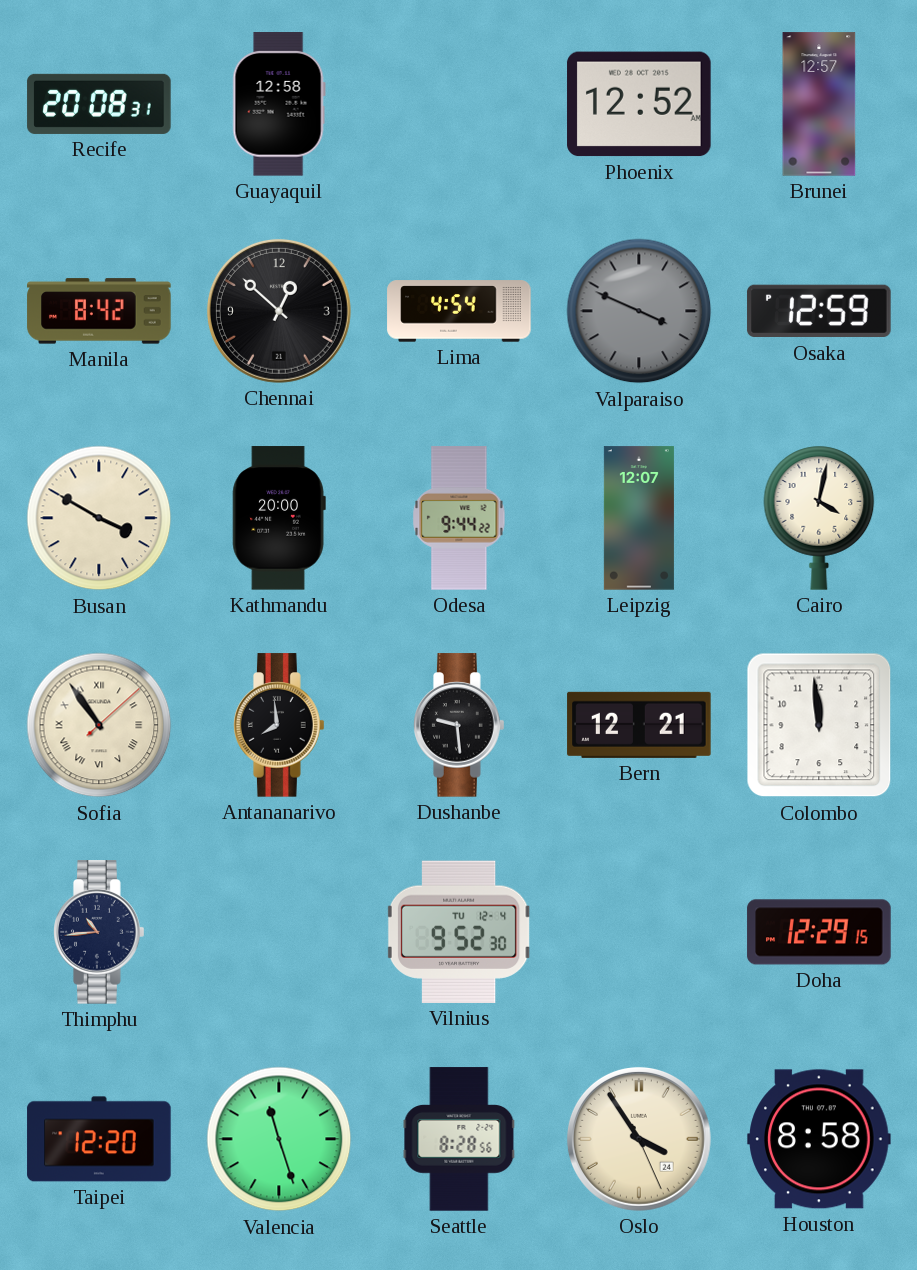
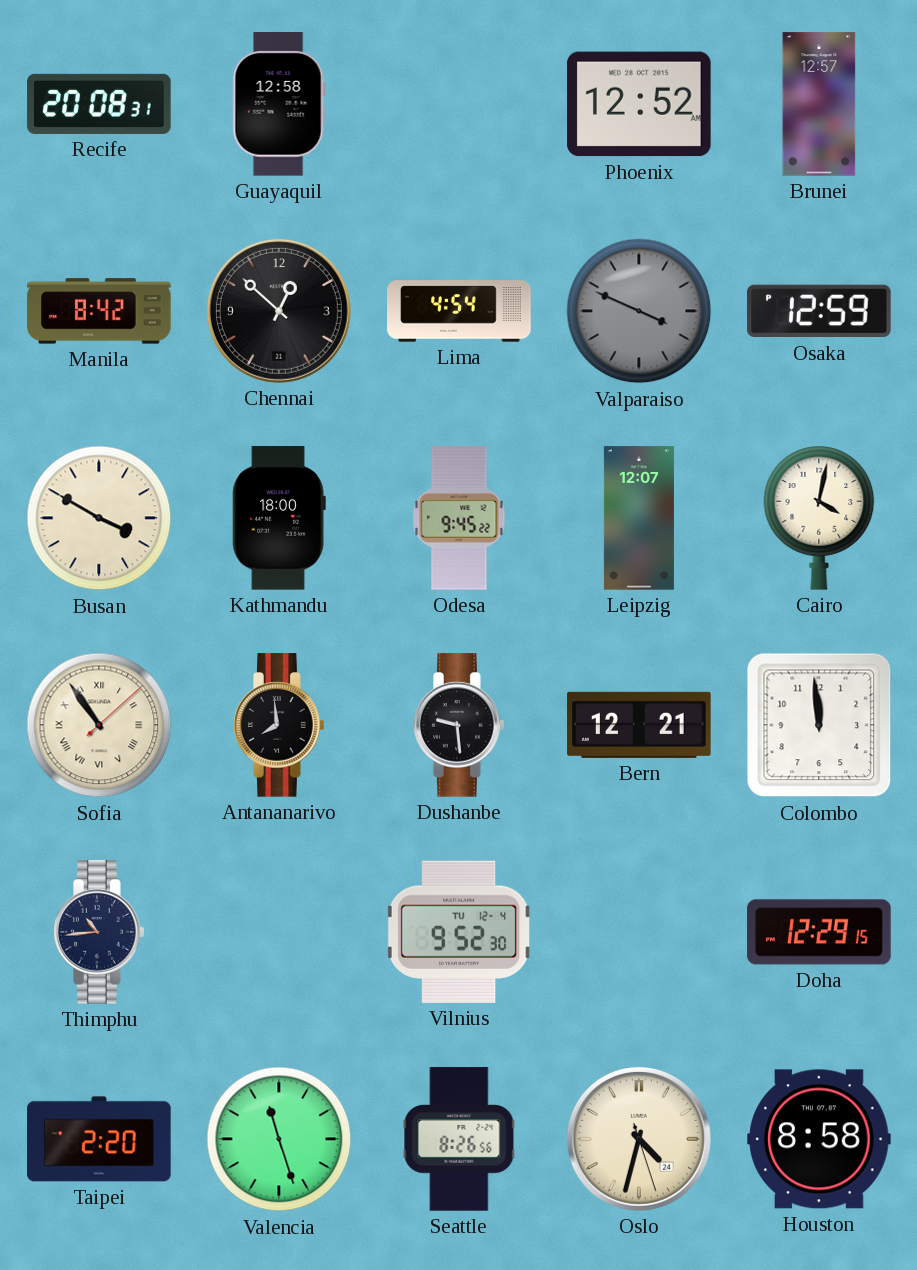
Kathmandu: 20:00 -> 18:00 (279, 518)
Odesa: 9:44 -> 9:45 (459, 518)
Taipei: 12:20 -> 2:20 (99, 1139)
Seattle: 8:28 -> 8:26 (459, 1139)
Oslo: 3:54 -> 4:32 (639, 1139)
